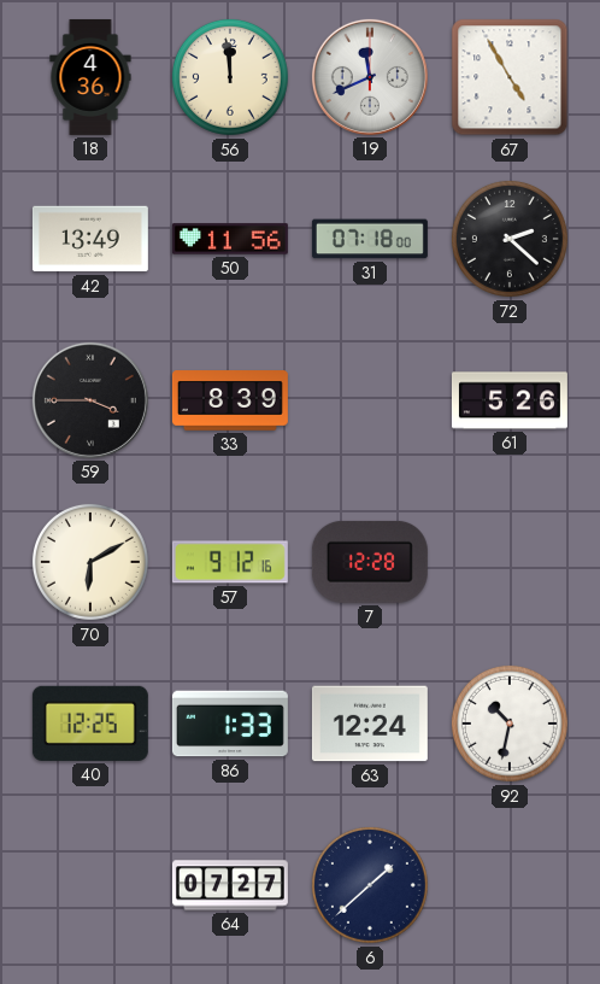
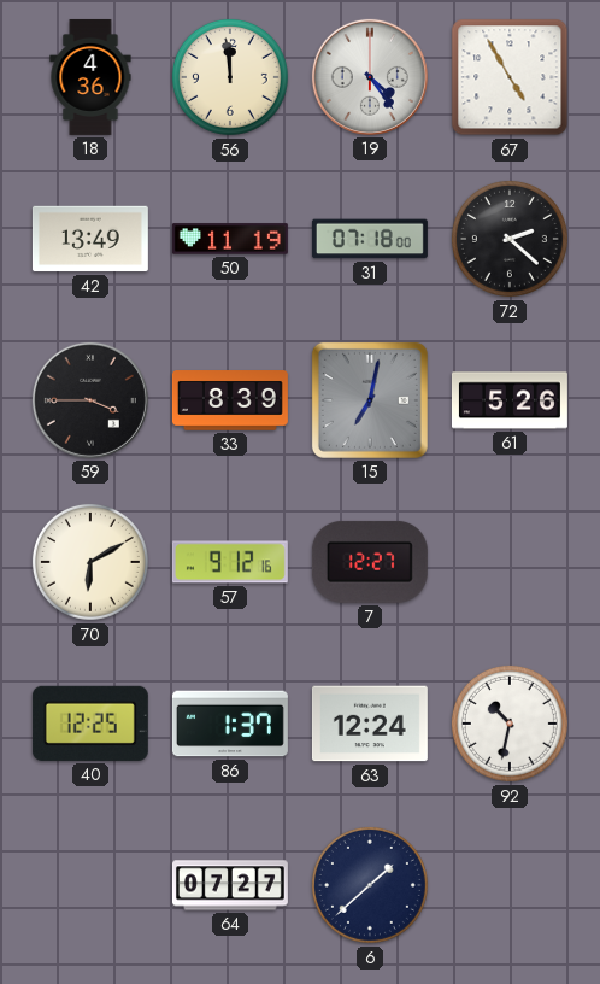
19: 11:41 -> 4:24 (370, 77)
50: 11:56 -> 11:19 (230, 239)
15: none -> 7:02 (370, 400)
7: 12:28 -> 12:27 (370, 562)
86: 1:33 -> 1:37 (230, 724)
